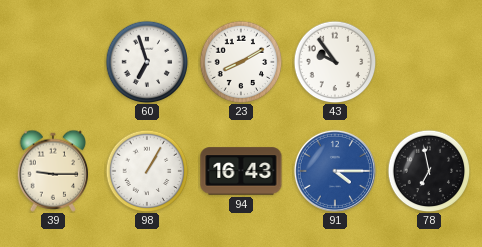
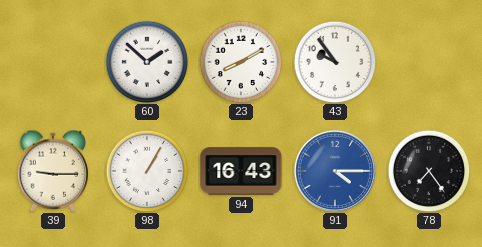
60: 6:57 -> 1:52 (147, 62)
78: 6:58 -> 7:24 (429, 171)
